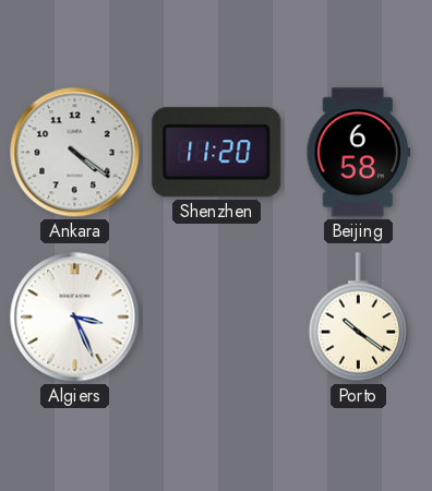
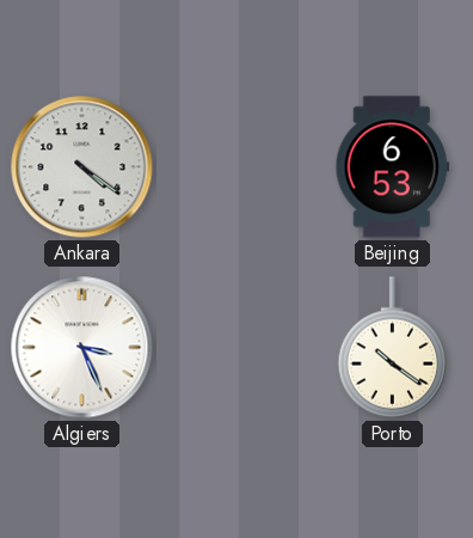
Shenzhen: 11:20 -> none (217, 153)
Beijing: 6:58 -> 6:53 (393, 167)
